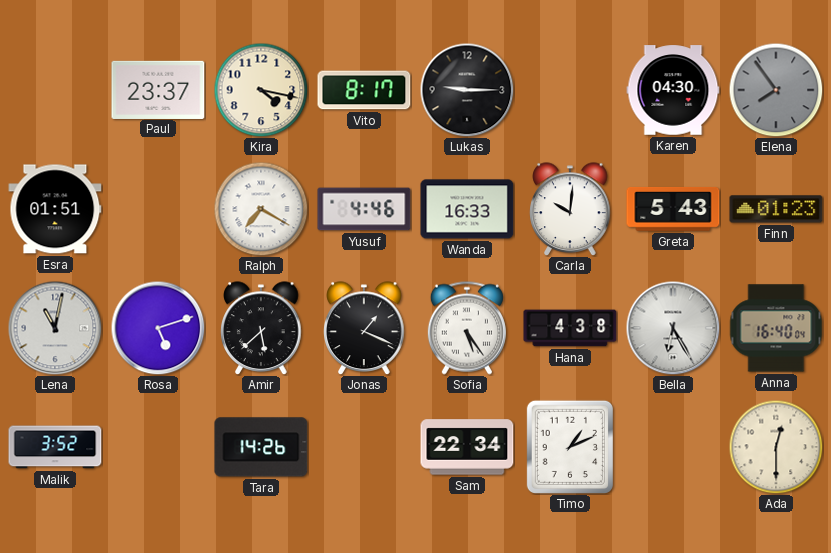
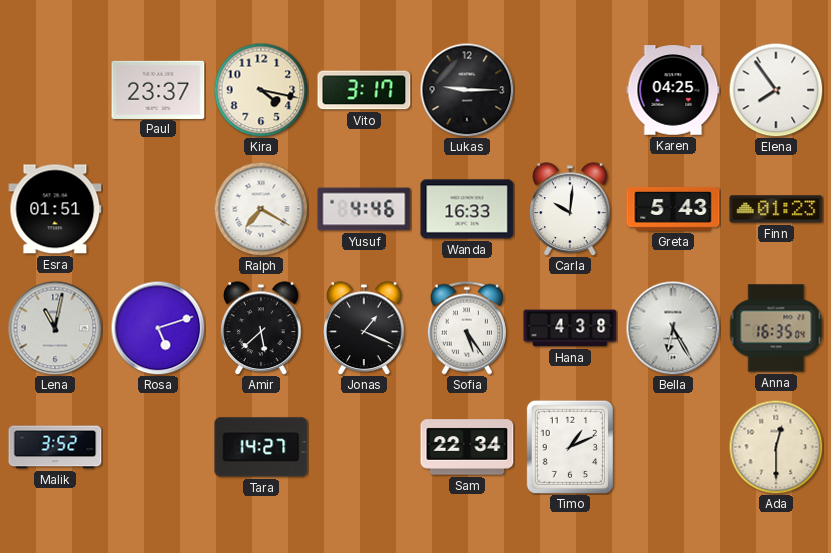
Vito: 8:17 -> 3:17 (364, 90)
Karen: 04:30 -> 04:25 (673, 90)
Elena dial: grey -> white (776, 90)
Anna: 16:40 -> 16:35 (776, 328)
Tara: 14:26 -> 14:27 (261, 447)
